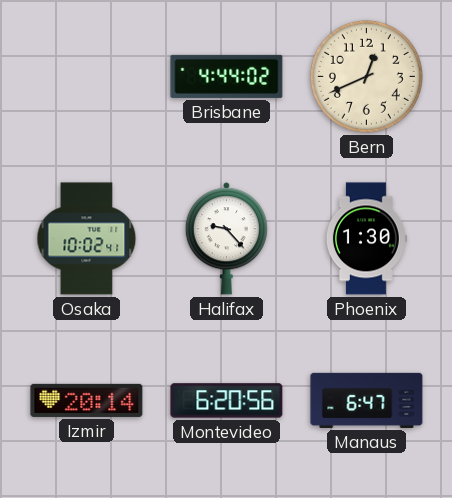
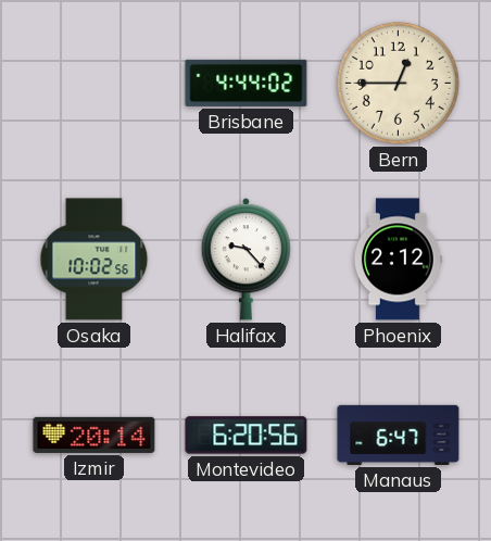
Bern: 12:41 -> 12:45 (398, 83)
Osaka: 10:02:41 -> 10:02:56 (95, 260)
Phoenix: 1:30 -> 2:12 (398, 260)
